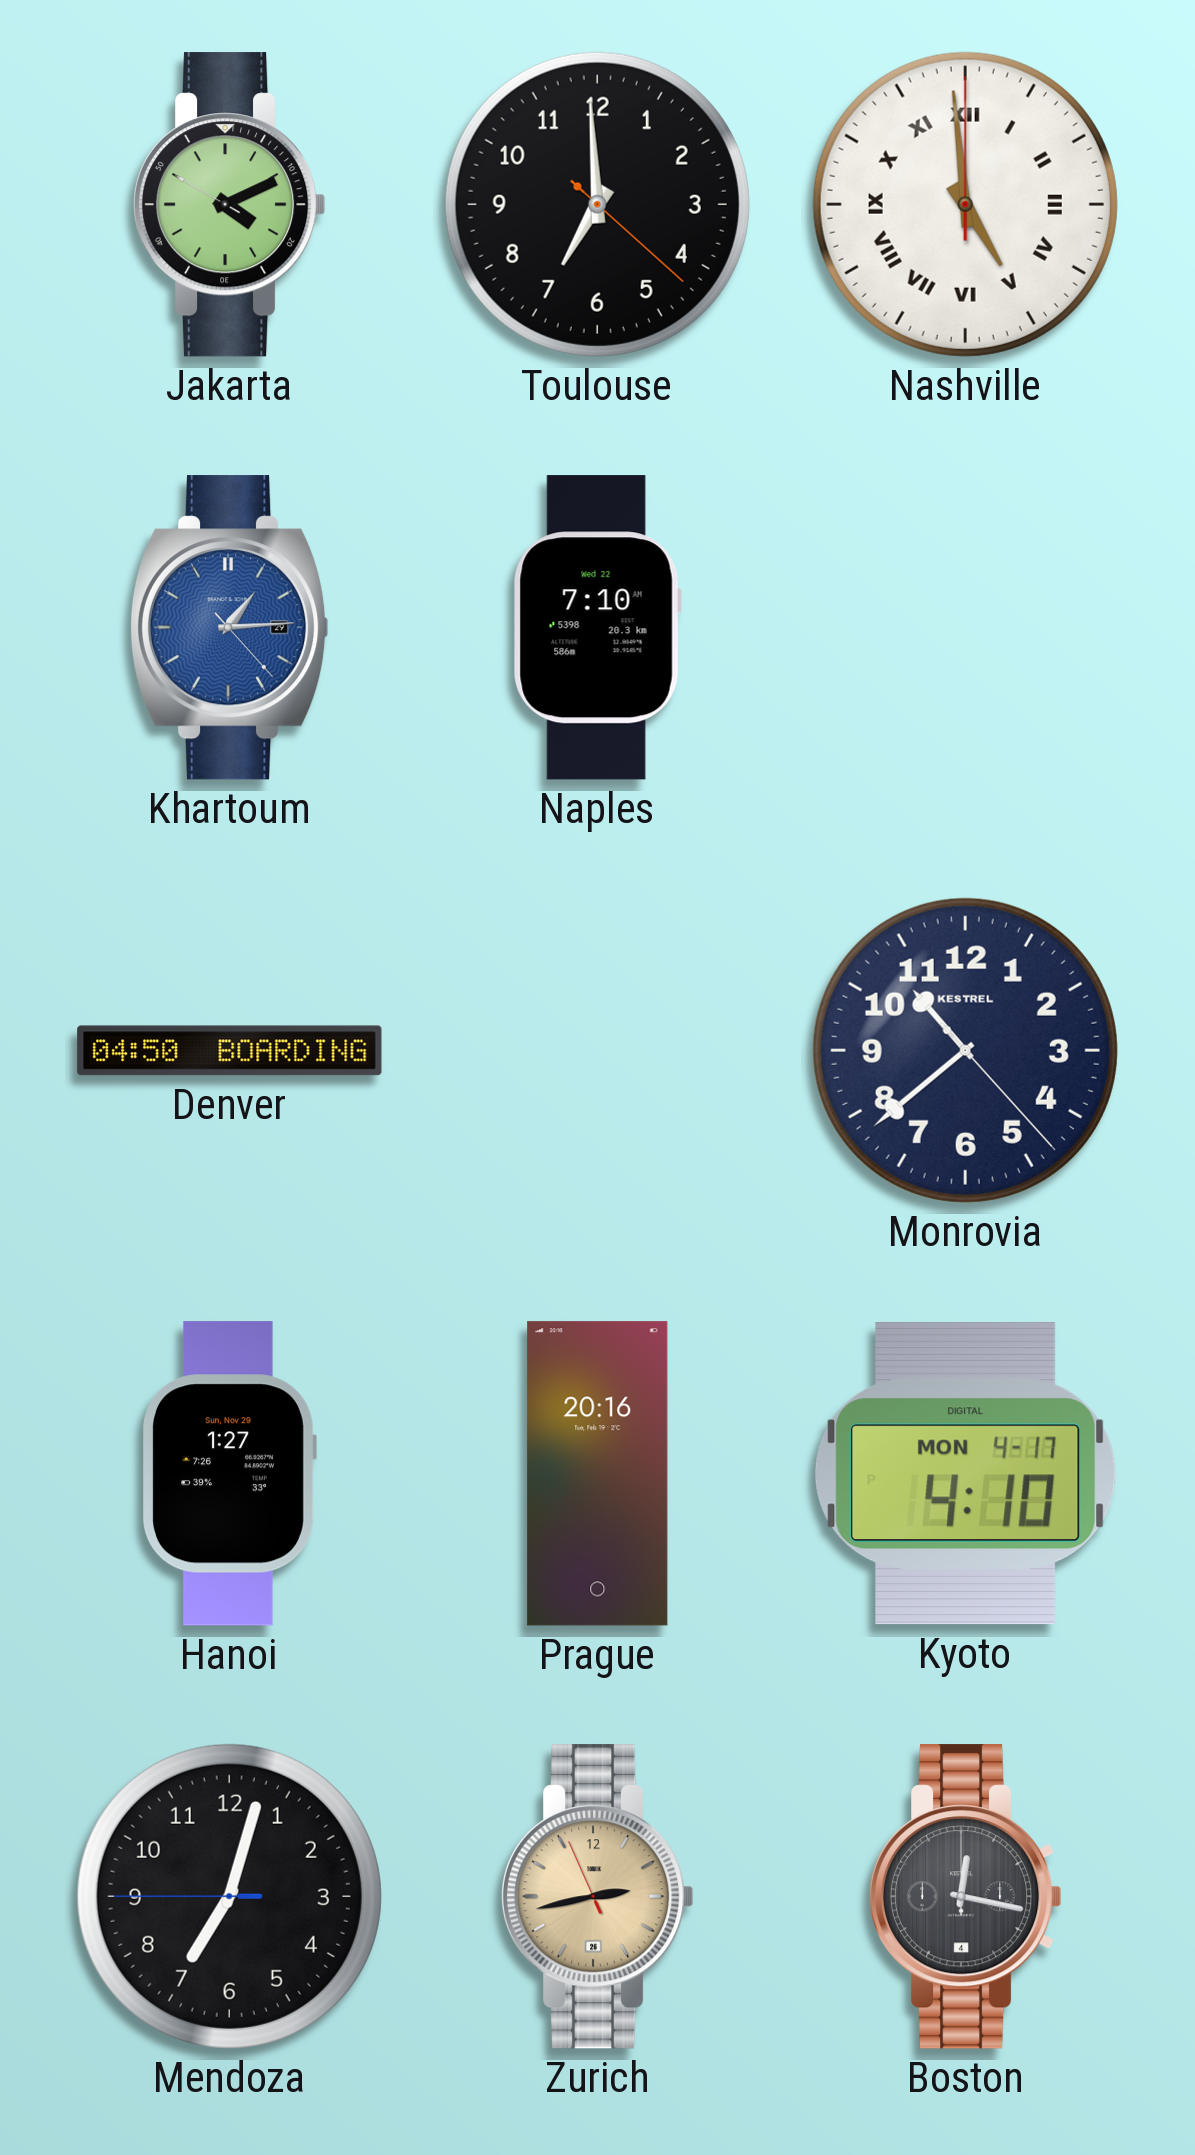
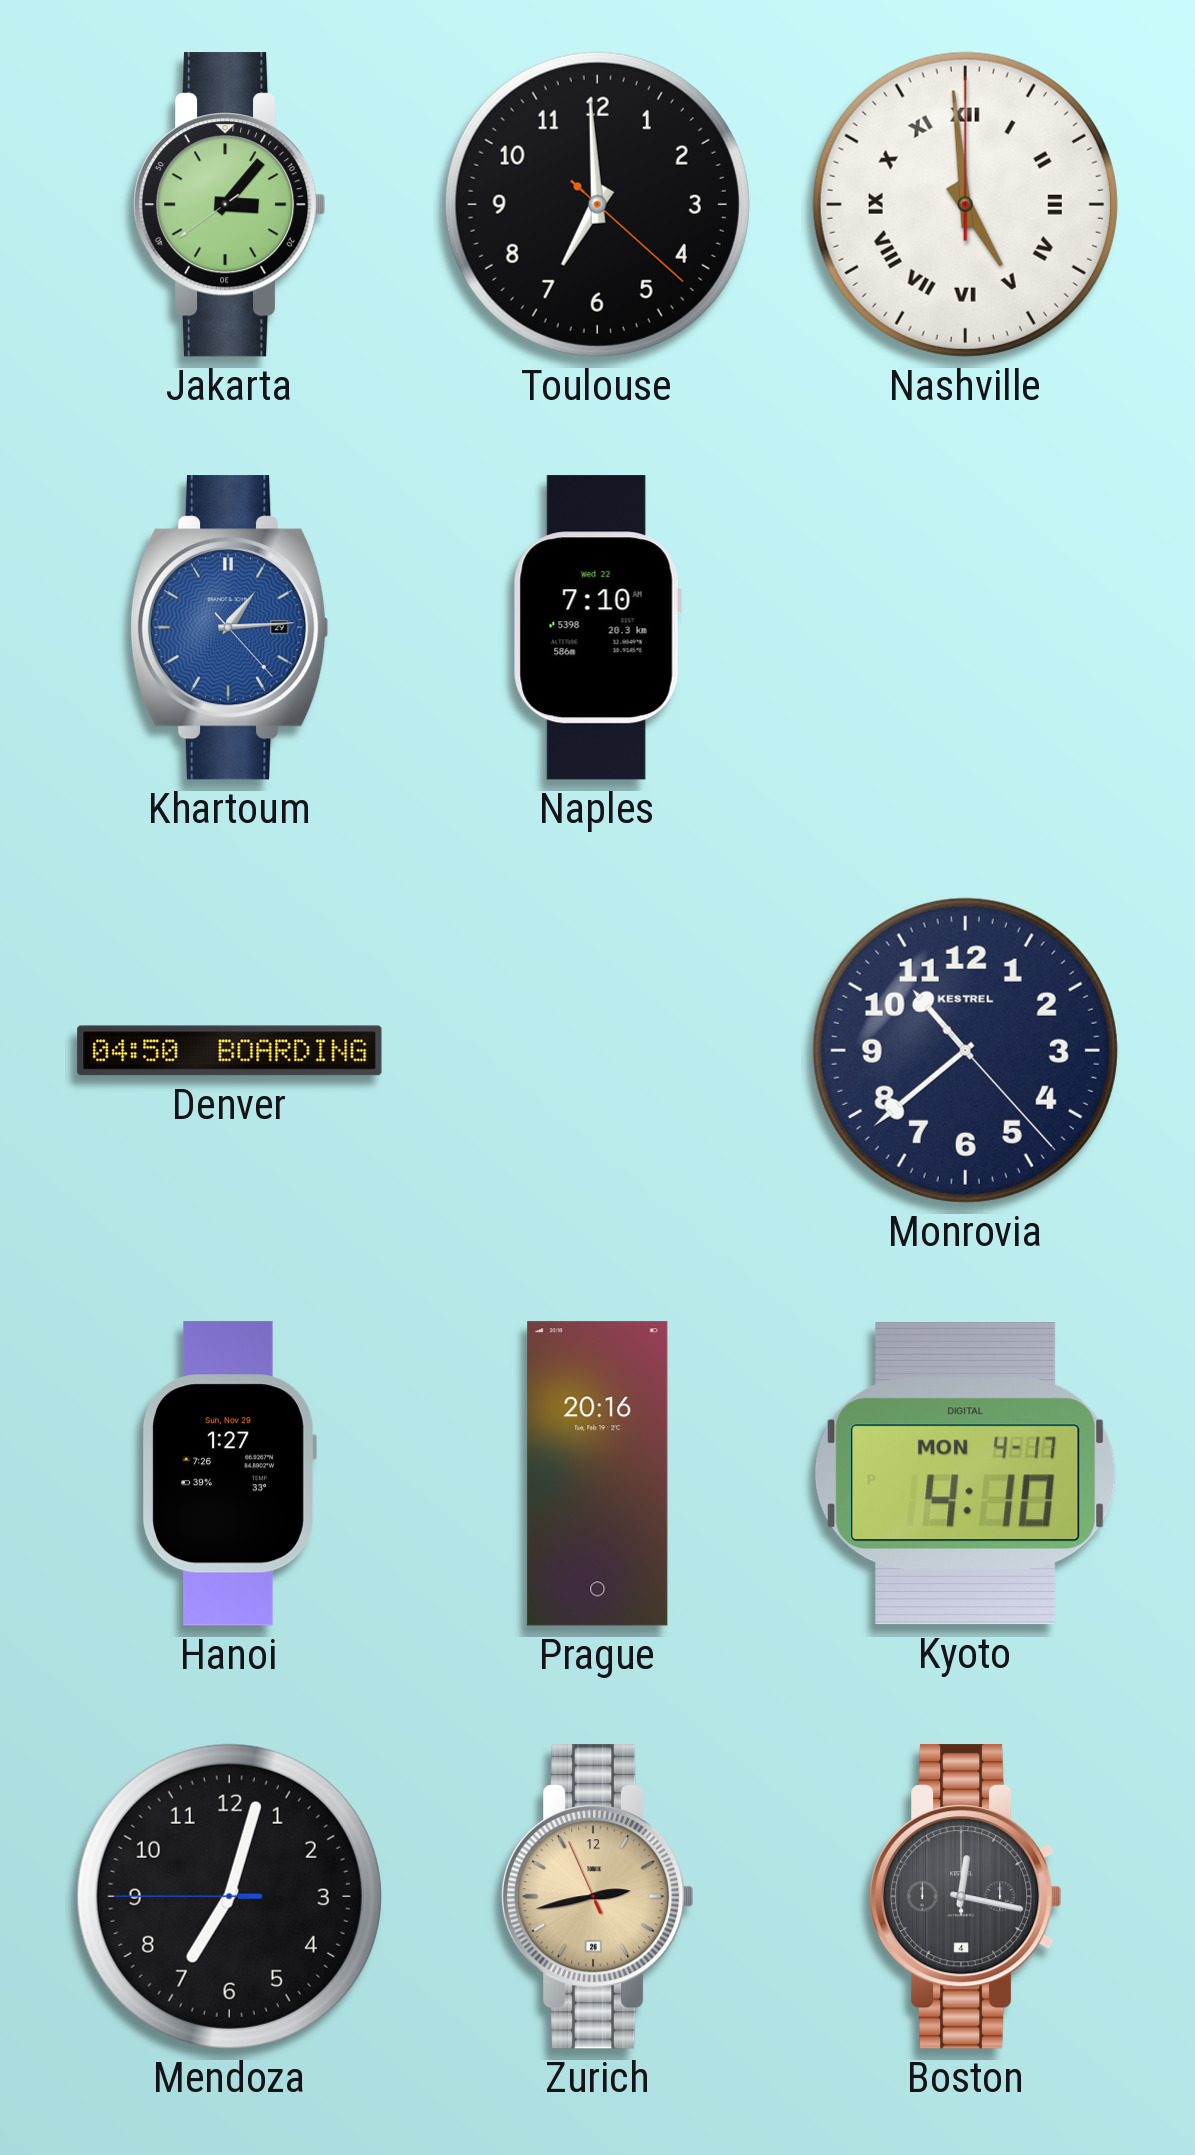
Jakarta: 4:10 -> 3:06 (229, 205)
